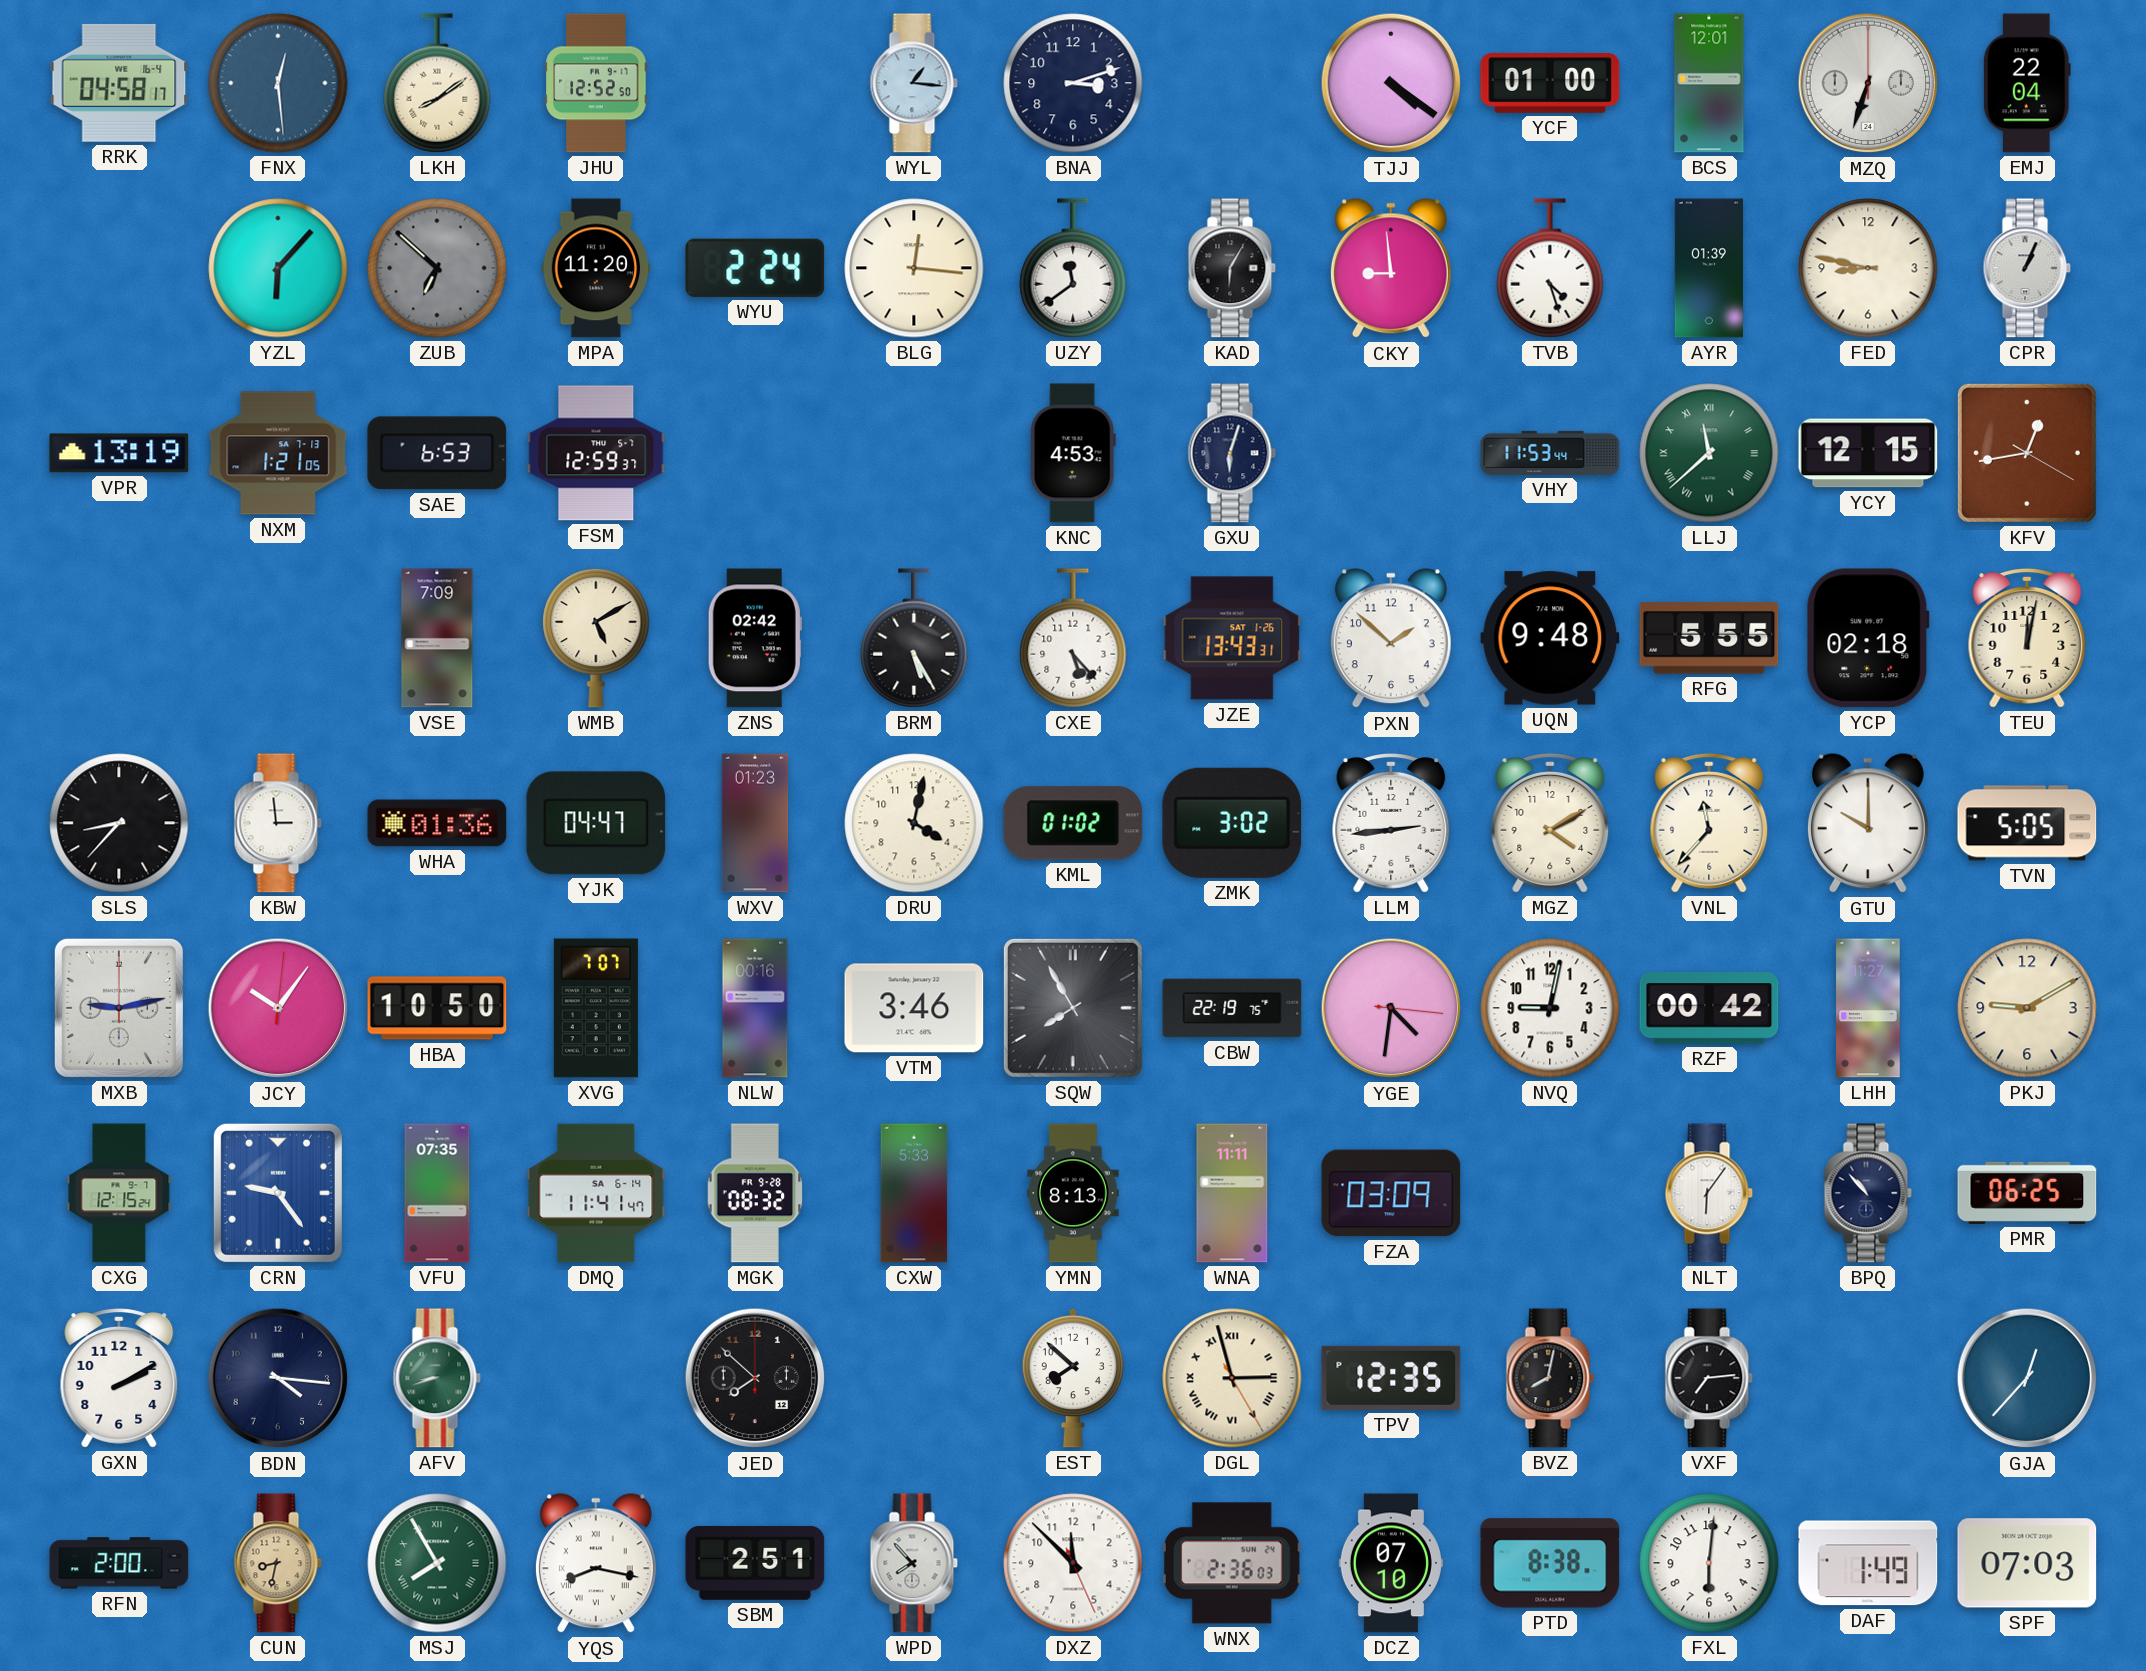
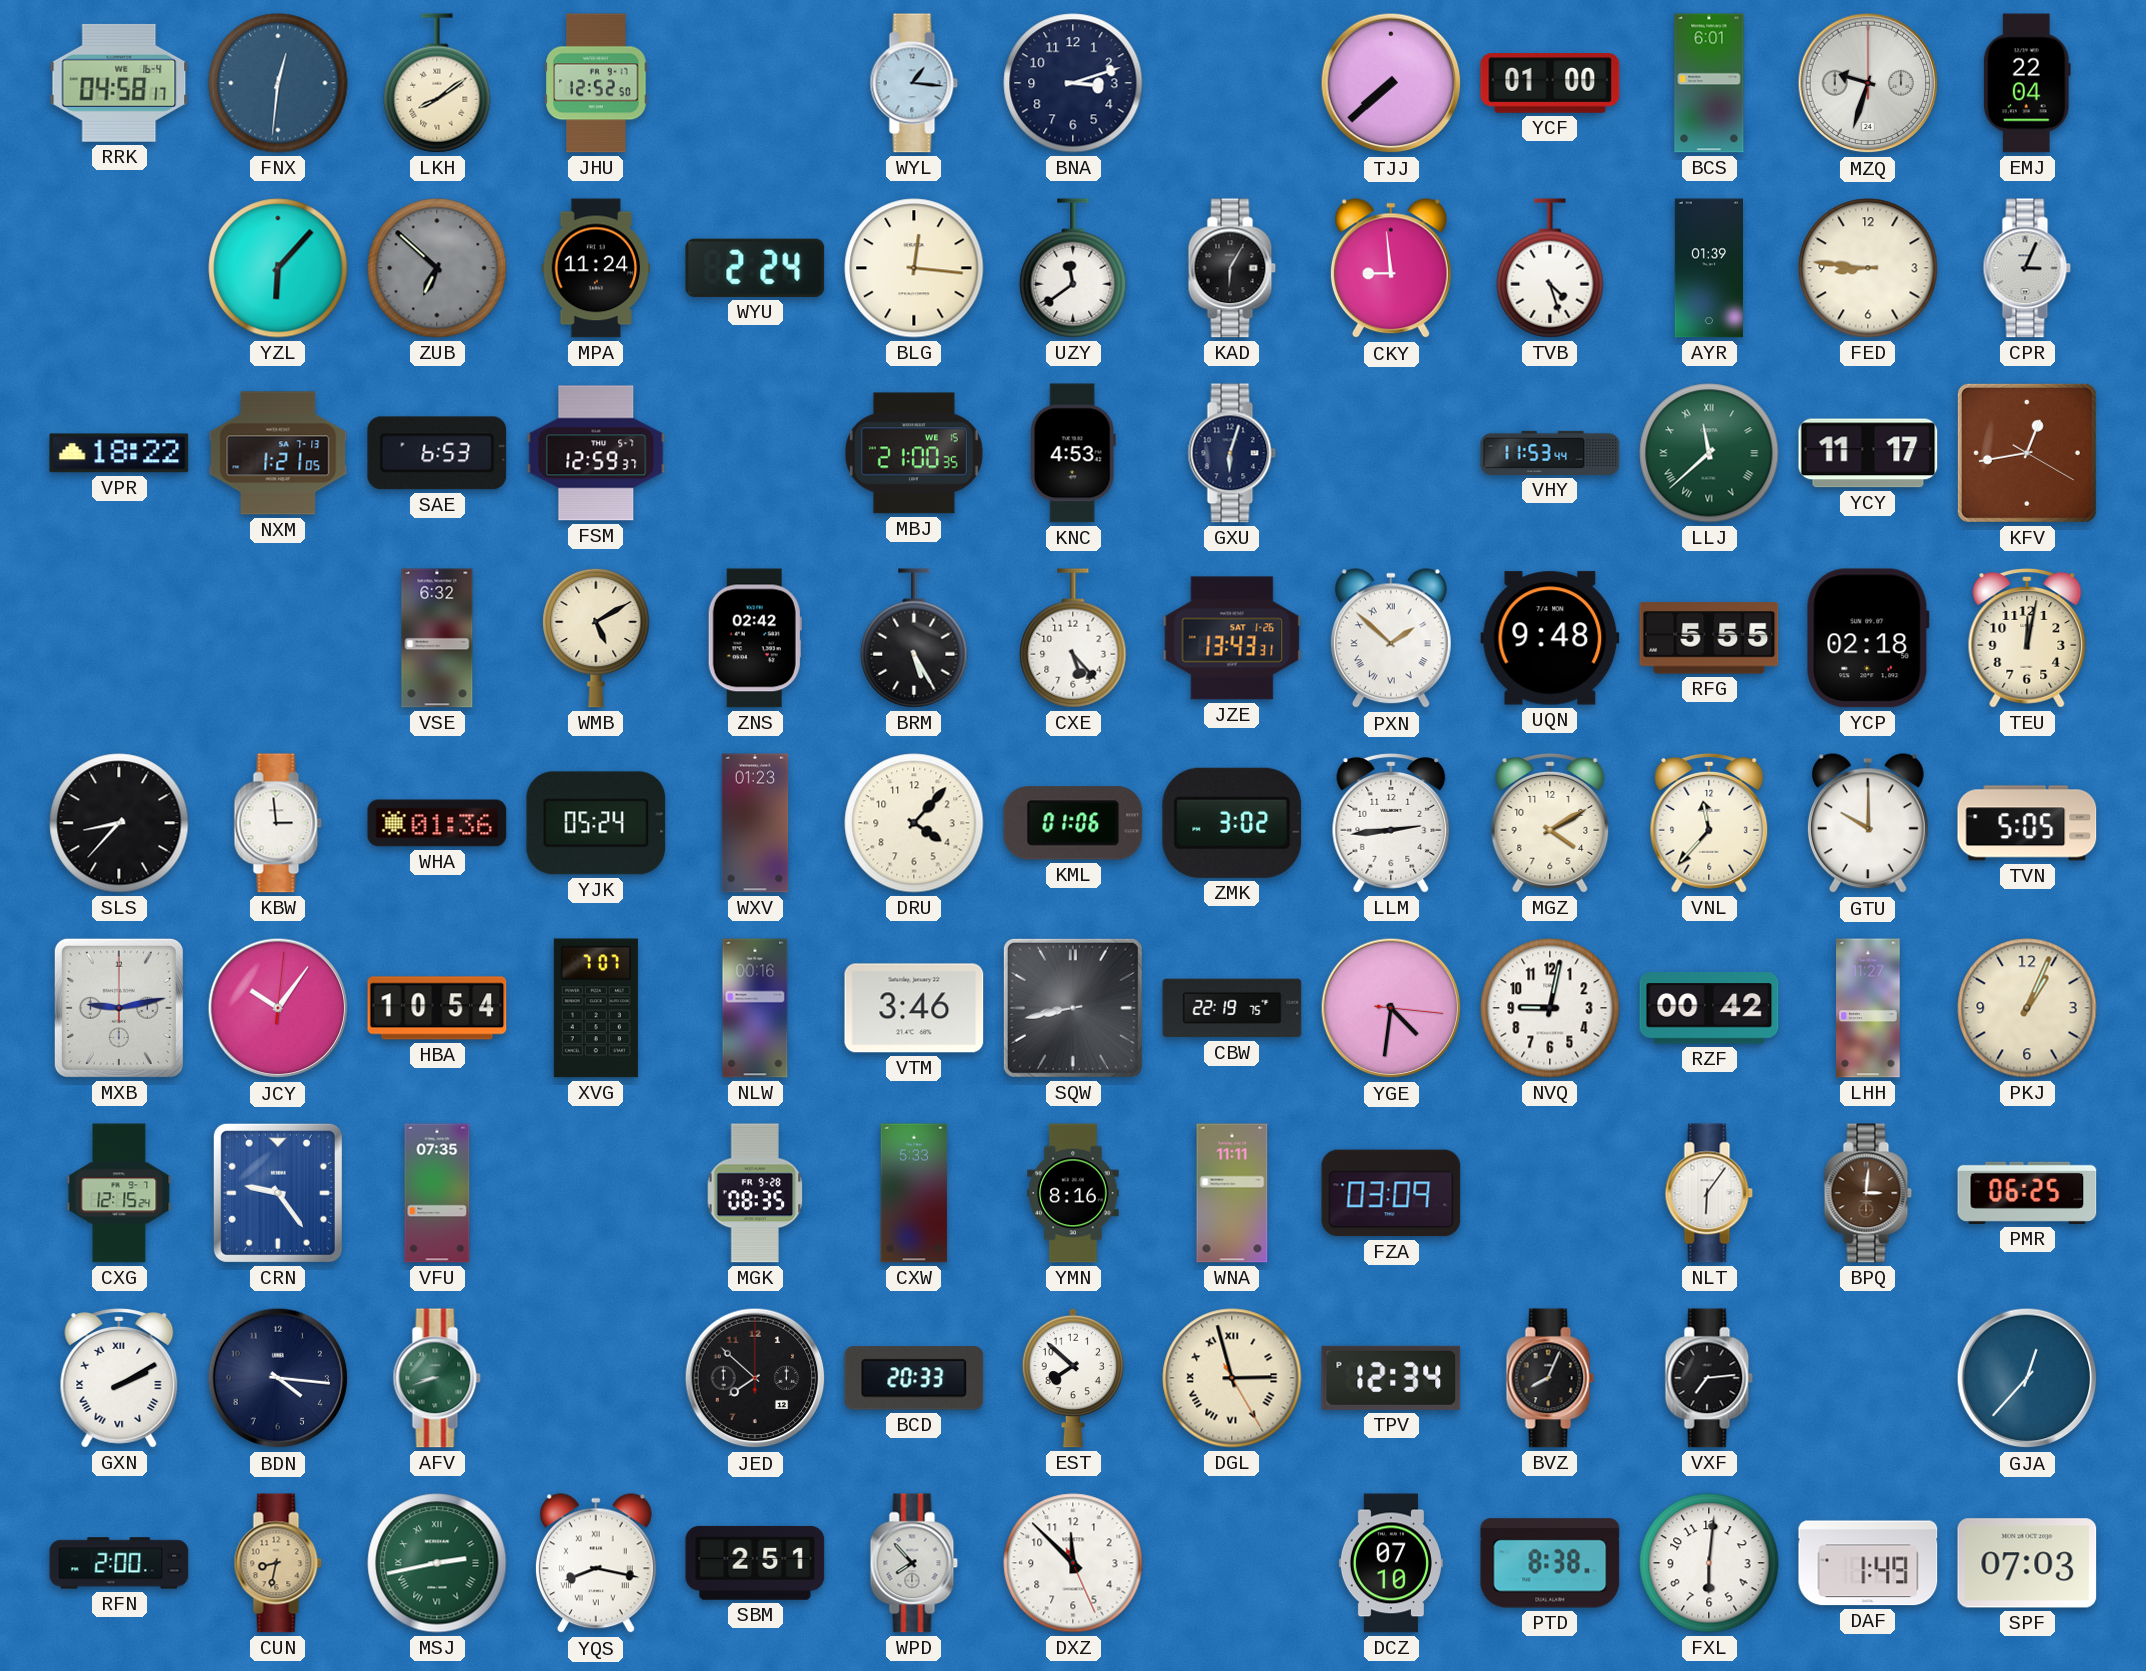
FNX: 12:29 -> 12:31 (278, 83)
TJJ: 4:21 -> 7:38 (1391, 83)
BCS: 12:01 -> 6:01 (1709, 83)
MZQ: 6:33 -> 9:33 (1868, 83)
MPA: 11:20 -> 11:24 (596, 268)
FED: 8:47 -> 8:46 (1868, 268)
CPR: 1:04 -> 3:04 (2027, 268)
VPR: 13:19 -> 18:22 (119, 453)
MBJ: none -> 21:00 (914, 453)
YCY: 12:15 -> 11:17 (1868, 453)
VSE: 7:09 -> 6:32 (437, 638)
PXN numerals: Arabic -> Roman (1391, 639)
YJK: 04:47 -> 05:24 (596, 823)
DRU: 4:02 -> 4:07 (914, 823)
KML: 01:02 -> 01:06 (1073, 823)
HBA: 10:50 -> 10:54 (437, 1008)
SQW: 7:55 -> 8:43 (1073, 1008)
PKJ: 9:10 -> 1:04 (2027, 1008)
DMQ: 11:41 -> none (596, 1193)
MGK: 08:32 -> 08:35 (755, 1193)
YMN: 8:13 -> 8:16 (1073, 1193)
BPQ: 10:53 -> 3:01 (1868, 1193)
BPQ dial: navy -> brown (1868, 1193)
GXN numerals: Arabic -> Roman (119, 1379)
BCD: none -> 20:33 (914, 1378)
TPV: 12:35 -> 12:34 (1391, 1378)
BVZ: 8:02 -> 8:04 (1550, 1378)
MSJ: 7:55 -> 2:43 (437, 1563)
WNX: 2:36 -> none (1232, 1563)
